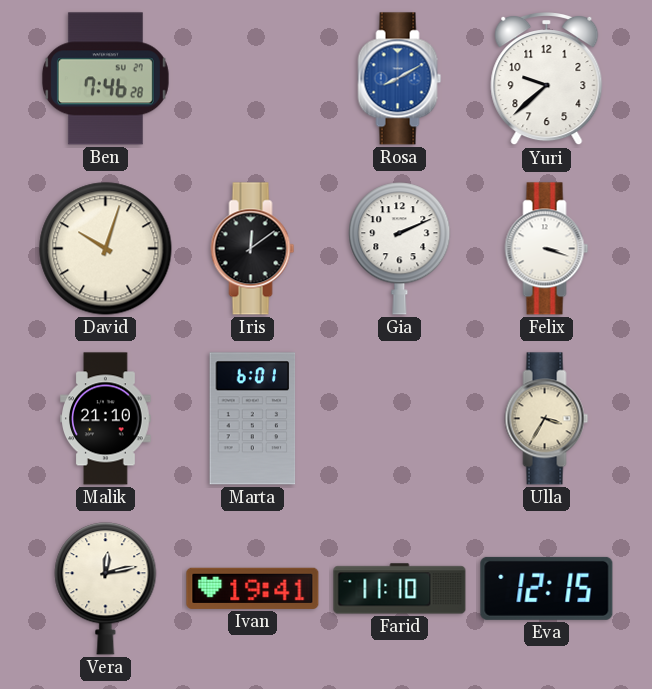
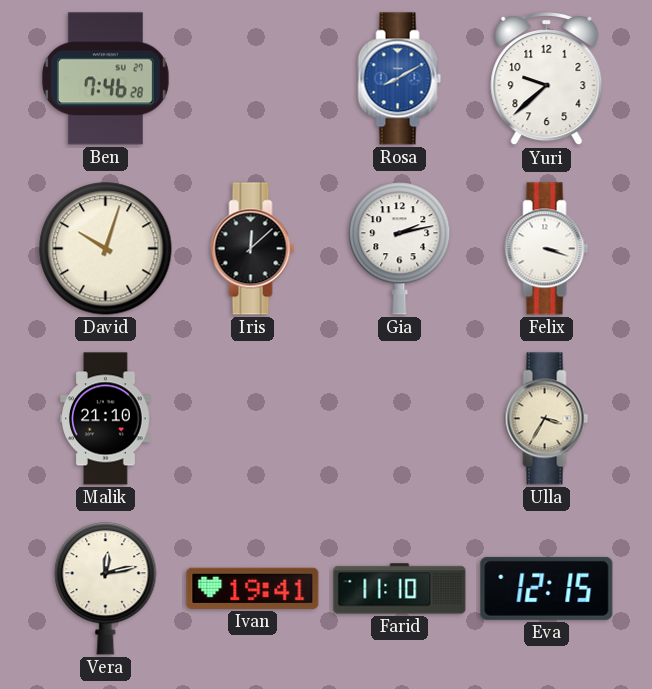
Iris: 12:09 -> 12:08 (253, 249)
Gia: 2:11 -> 2:13 (400, 249)
Marta: 6:01 -> none (253, 419)
